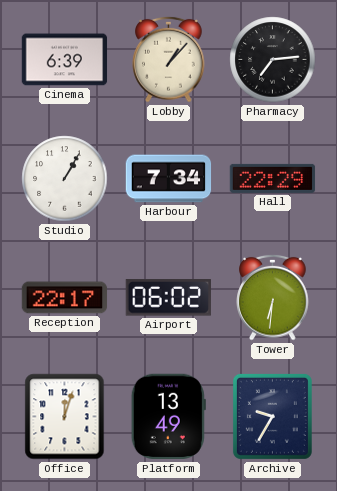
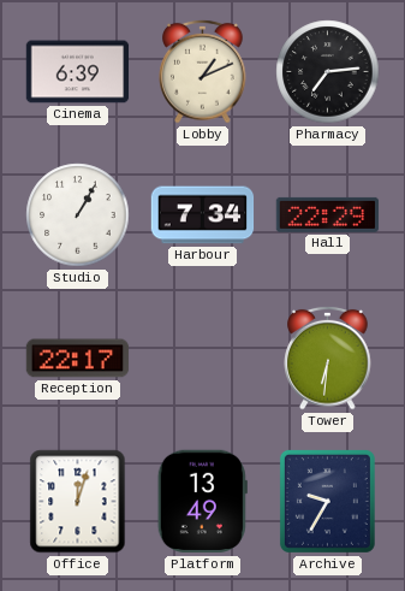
Lobby: 1:07 -> 1:11 (203, 71)
Airport: 06:02 -> none (168, 298)
